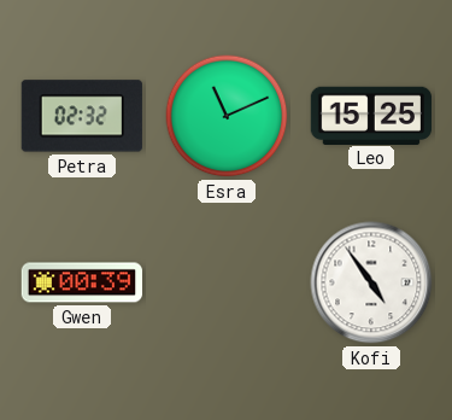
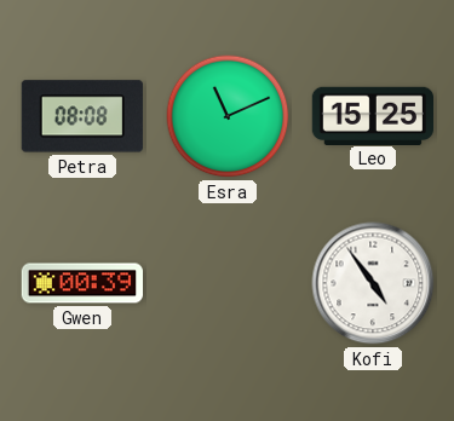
Petra: 02:32 -> 08:08 (82, 116)
